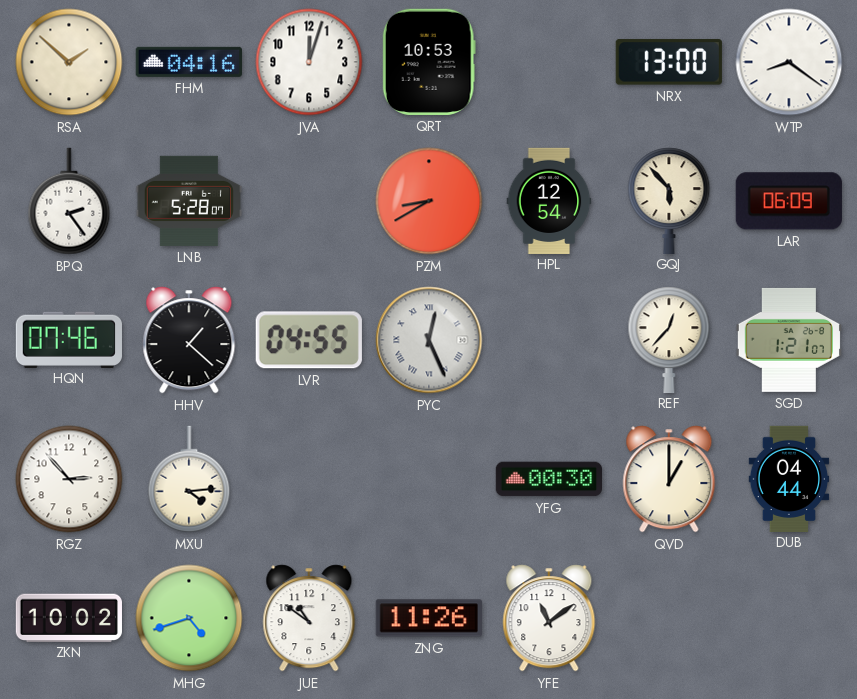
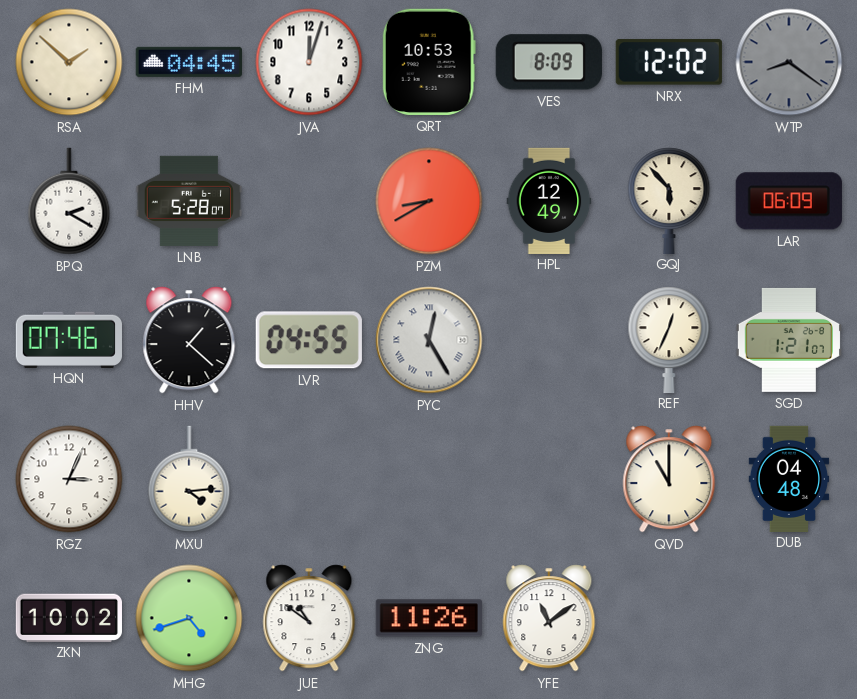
FHM: 04:16 -> 04:45 (189, 62)
VES: none -> 8:09 (549, 62)
NRX: 13:00 -> 12:02 (669, 62)
WTP dial: white -> grey (789, 62)
BPQ: 2:24 -> 2:20 (69, 201)
HPL: 12:54 -> 12:49 (549, 200)
PYC: 12:26 -> 12:25 (429, 340)
REF: 12:37 -> 12:34 (669, 339)
RGZ: 2:53 -> 3:04 (69, 479)
YFG: 00:30 -> none (548, 479)
QVD: 1:00 -> 11:00 (669, 479)
DUB: 04:44 -> 04:48 (789, 478)
